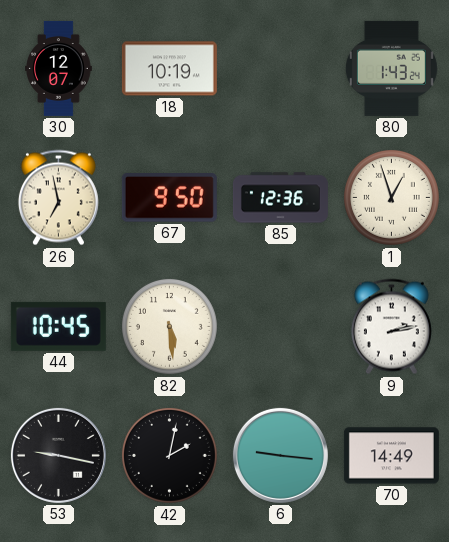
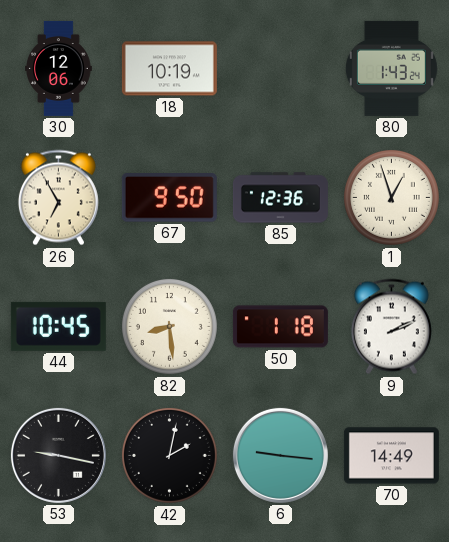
30: 12:07 -> 12:06 (59, 68)
26: 6:58 -> 6:55 (58, 198)
82: 5:29 -> 8:29 (169, 326)
50: none -> 1:18 (280, 327)
9: 2:13 -> 2:11 (391, 327)
